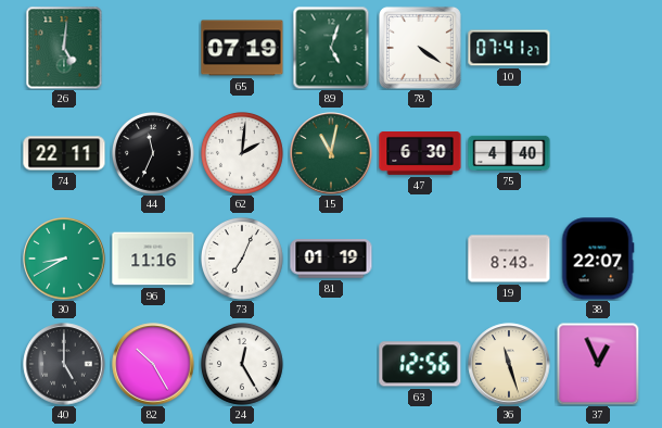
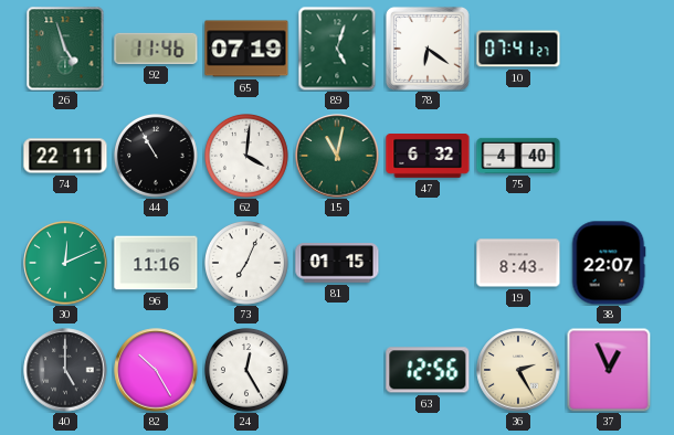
26: 5:01 -> 4:57 (65, 49)
92: none -> 11:46 (156, 49)
78: 4:21 -> 6:21 (428, 49)
44: 11:34 -> 10:55 (156, 157)
62: 2:01 -> 4:01 (246, 157)
47: 6:30 -> 6:32 (428, 157)
30: 8:40 -> 12:11 (65, 263)
81: 01:19 -> 01:15 (337, 263)
36: 11:27 -> 2:25 (518, 370)
